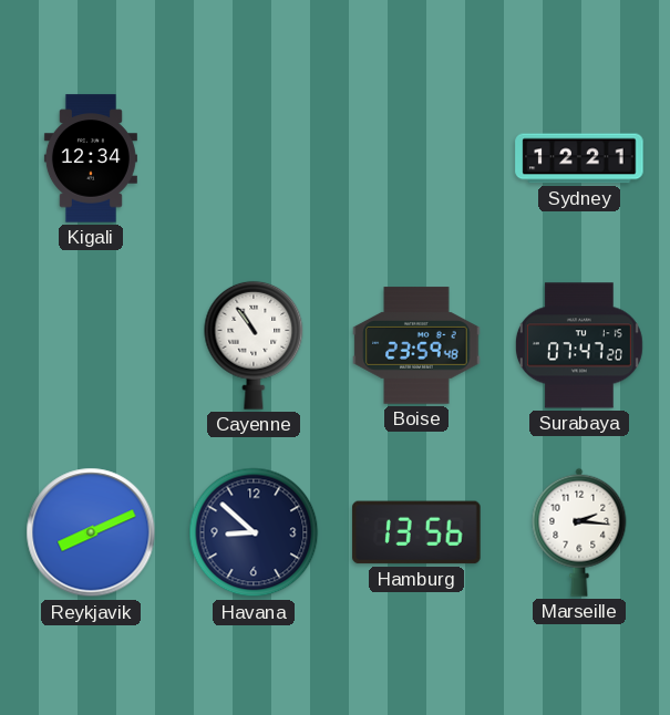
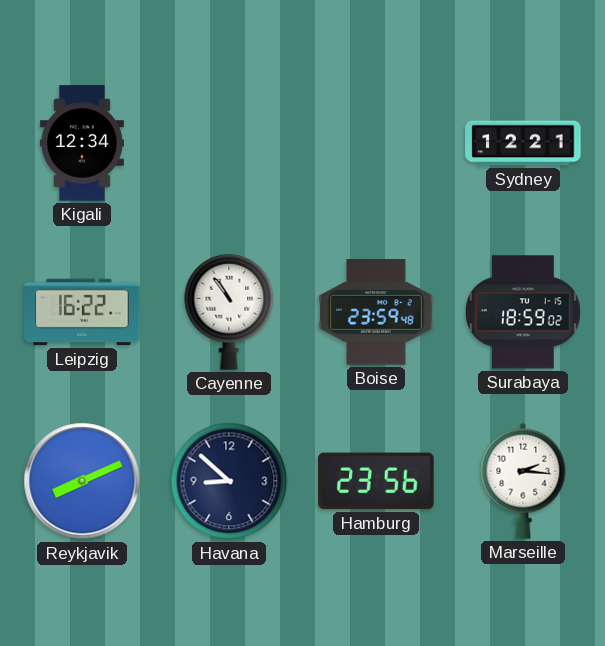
Leipzig: none -> 16:22 (82, 312)
Surabaya: 07:47 -> 18:59 (523, 312)
Hamburg: 13:56 -> 23:56 (376, 481)
